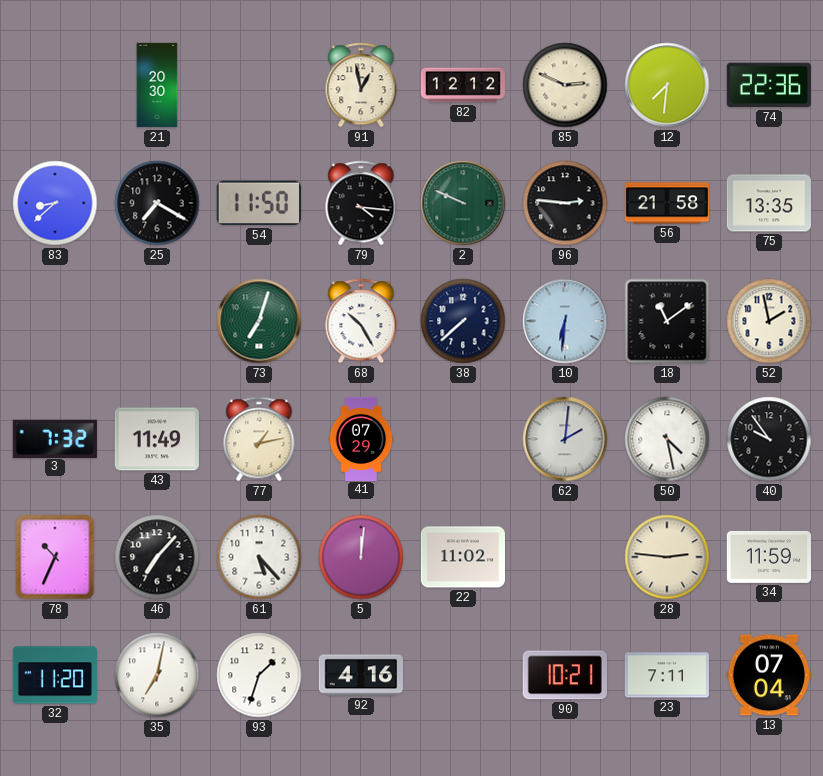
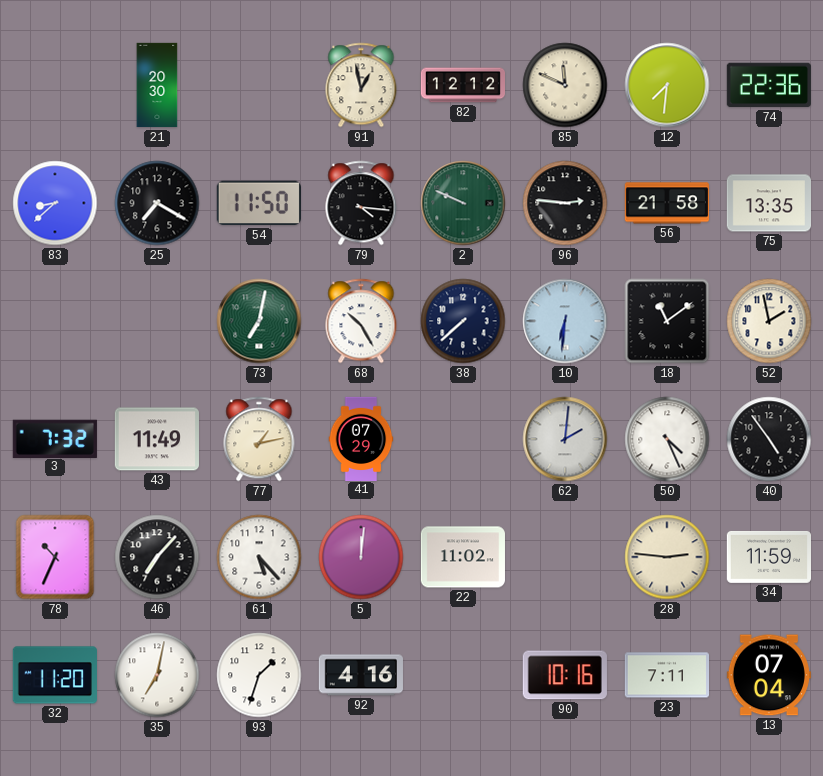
85: 2:49 -> 11:49 (565, 85)
73: 7:03 -> 7:02 (259, 321)
50: 4:28 -> 4:26 (667, 439)
40: 9:54 -> 4:54 (769, 439)
90: 10:21 -> 10:16 (565, 675)
